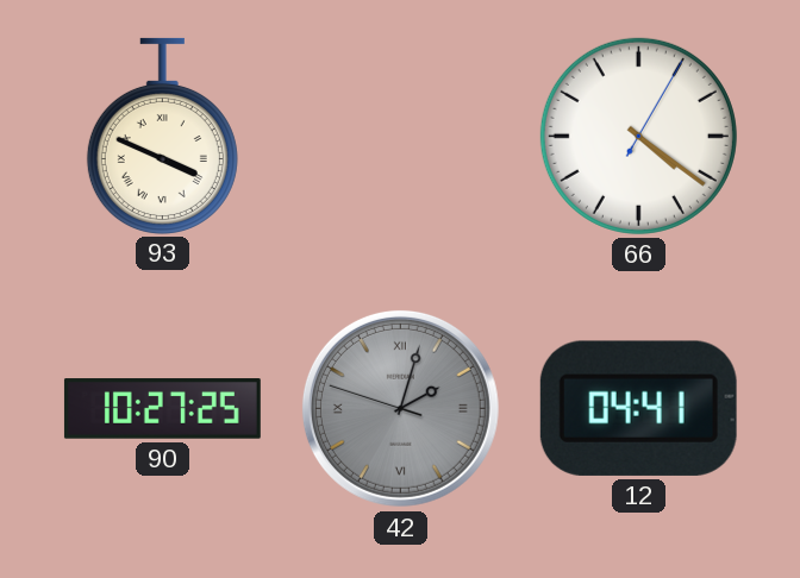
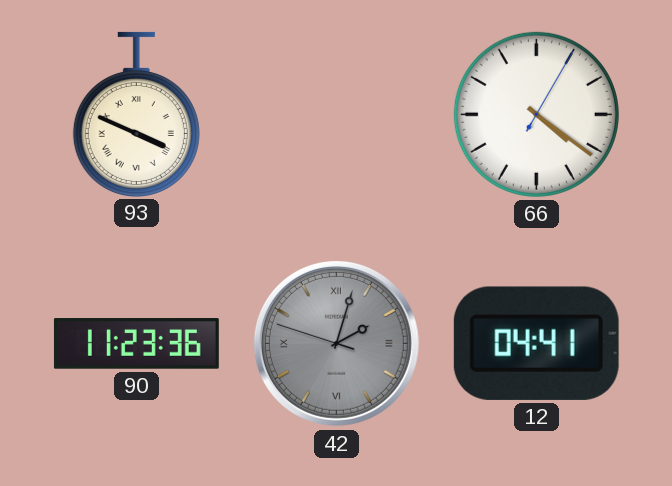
90: 10:27 -> 11:23 (136, 344)
